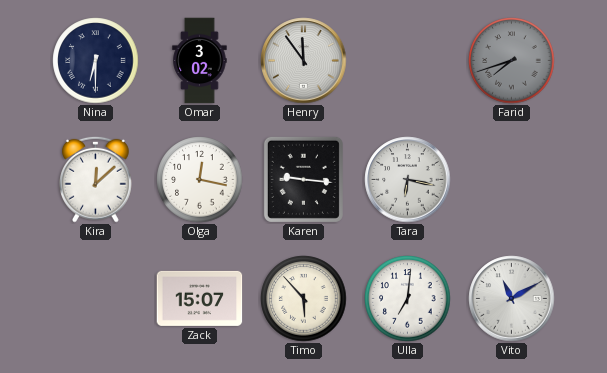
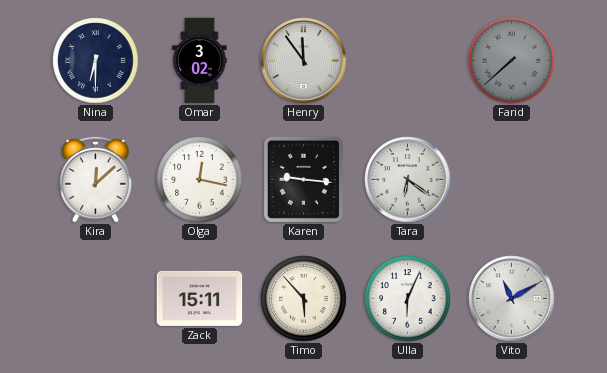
Farid: 7:42 -> 7:38 (512, 61)
Tara: 6:17 -> 6:21 (408, 180)
Zack: 15:07 -> 15:11 (200, 298)
Ulla: 7:01 -> 6:04 (408, 299)
